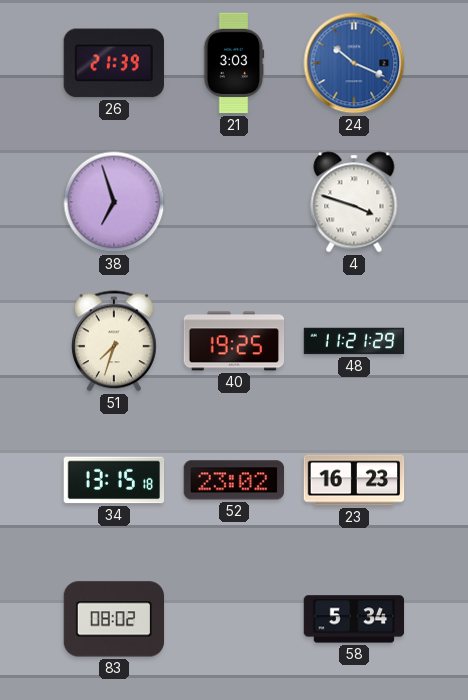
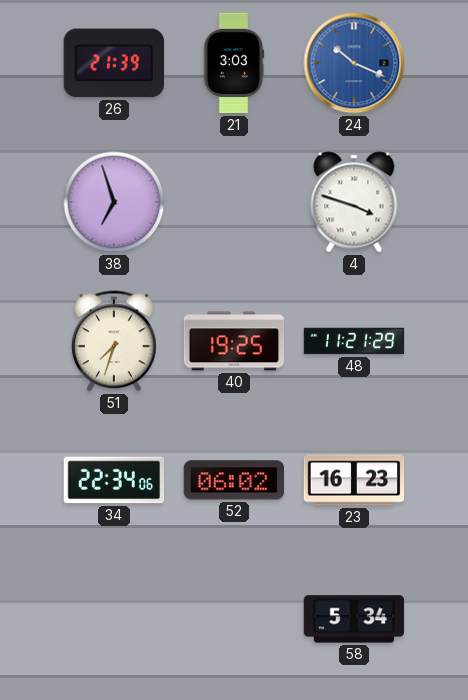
34: 13:15 -> 22:34 (114, 480)
52: 23:02 -> 06:02 (234, 480)
83: 08:02 -> none (114, 619)
